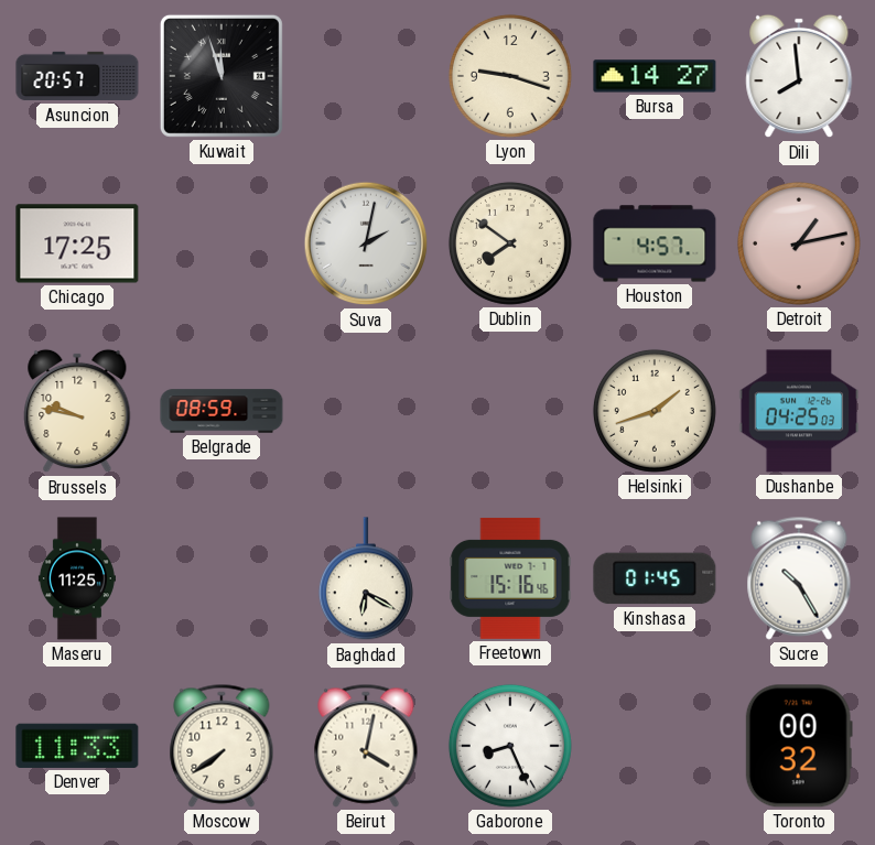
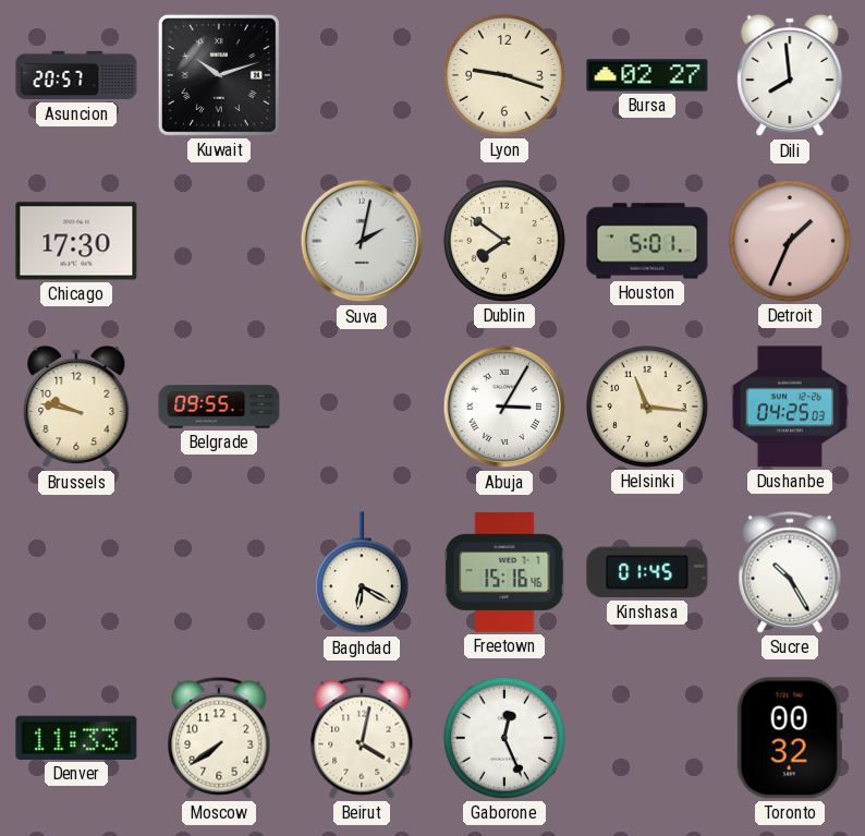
Kuwait: 11:57 -> 10:12 (219, 75)
Bursa: 14:27 -> 02:27 (647, 75)
Chicago: 17:25 -> 17:30 (76, 241)
Houston: 4:57 -> 5:01 (647, 241)
Detroit: 1:13 -> 1:34 (790, 241)
Belgrade: 08:59 -> 09:55 (219, 407)
Abuja: none -> 3:05 (504, 407)
Helsinki: 1:42 -> 11:16 (647, 407)
Maseru: 11:25 -> none (77, 578)
Gaborone: 8:26 -> 12:26 (504, 738)
